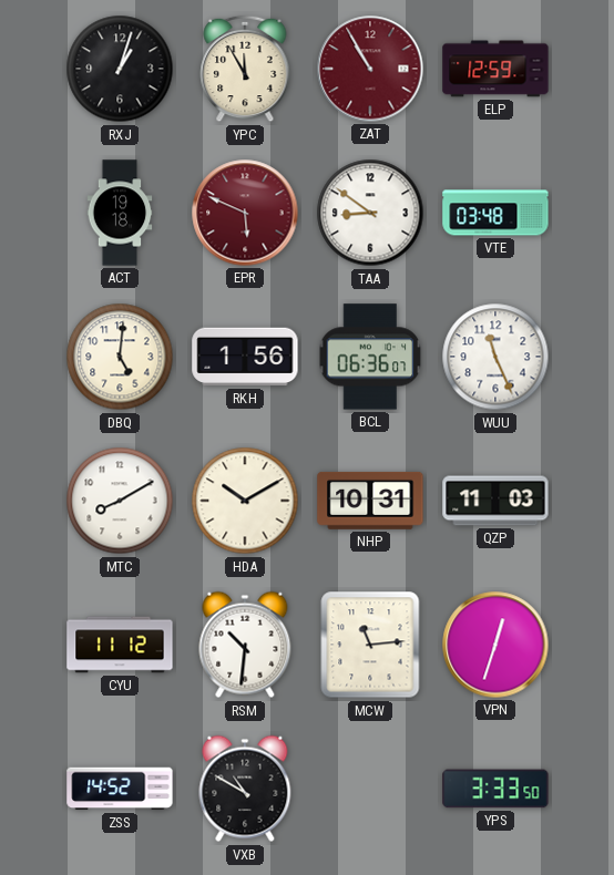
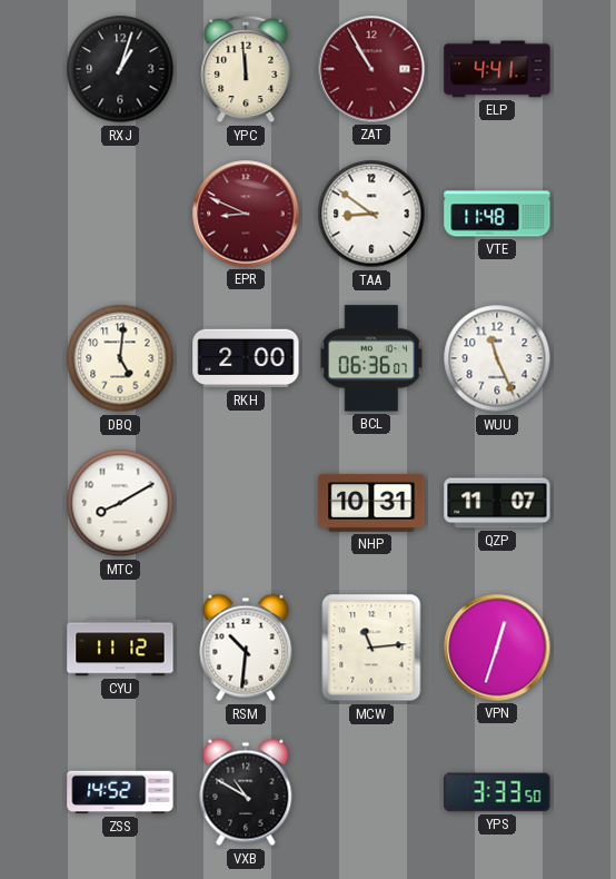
YPC: 11:55 -> 11:59 (246, 69)
ELP: 12:59 -> 4:41 (497, 69)
ACT: 19:18 -> none (120, 213)
EPR: 5:49 -> 8:49 (246, 214)
VTE: 03:48 -> 11:48 (497, 214)
RKH: 1:56 -> 2:00 (246, 358)
HDA: 10:10 -> none (245, 501)
QZP: 11:03 -> 11:07 (497, 503)
